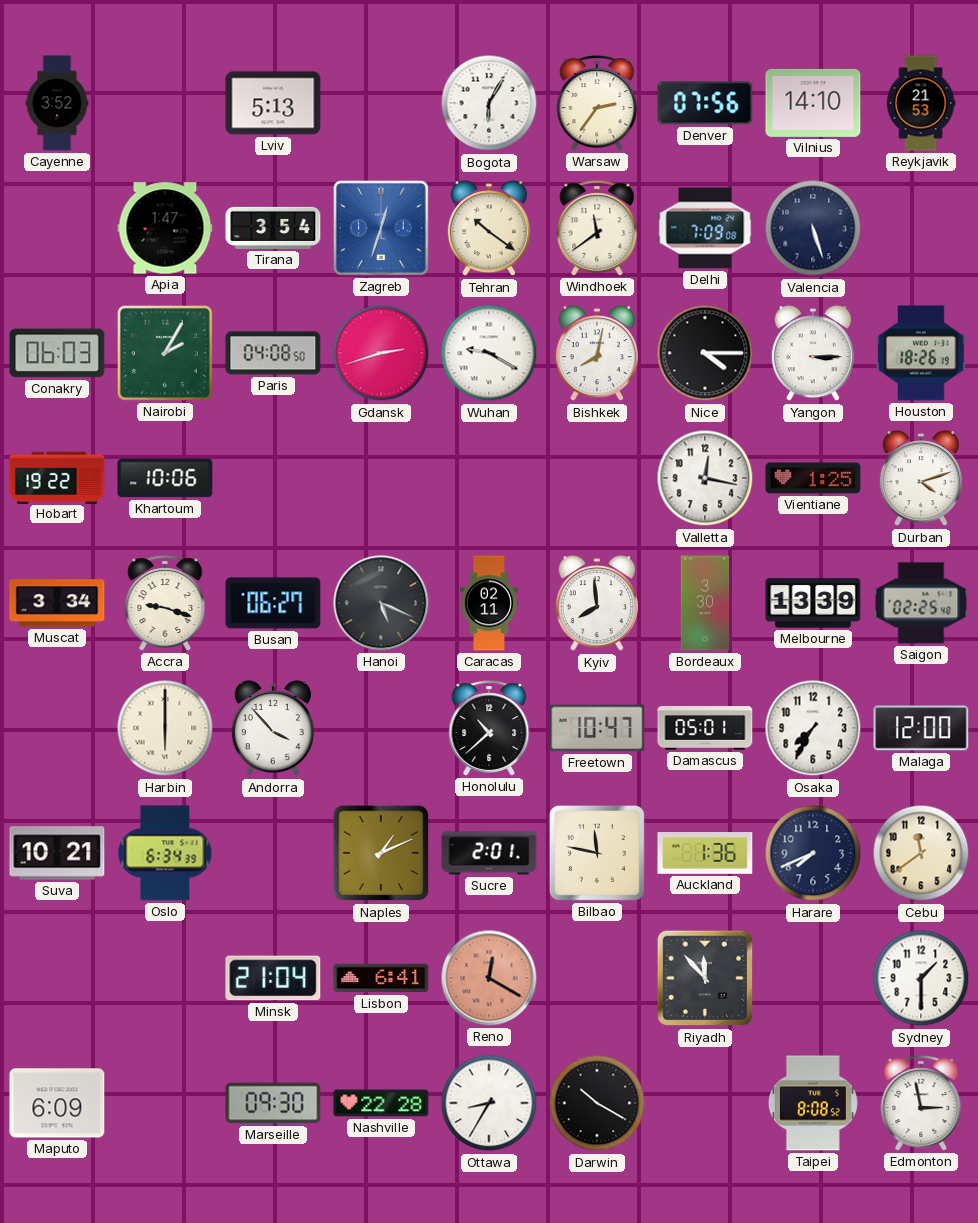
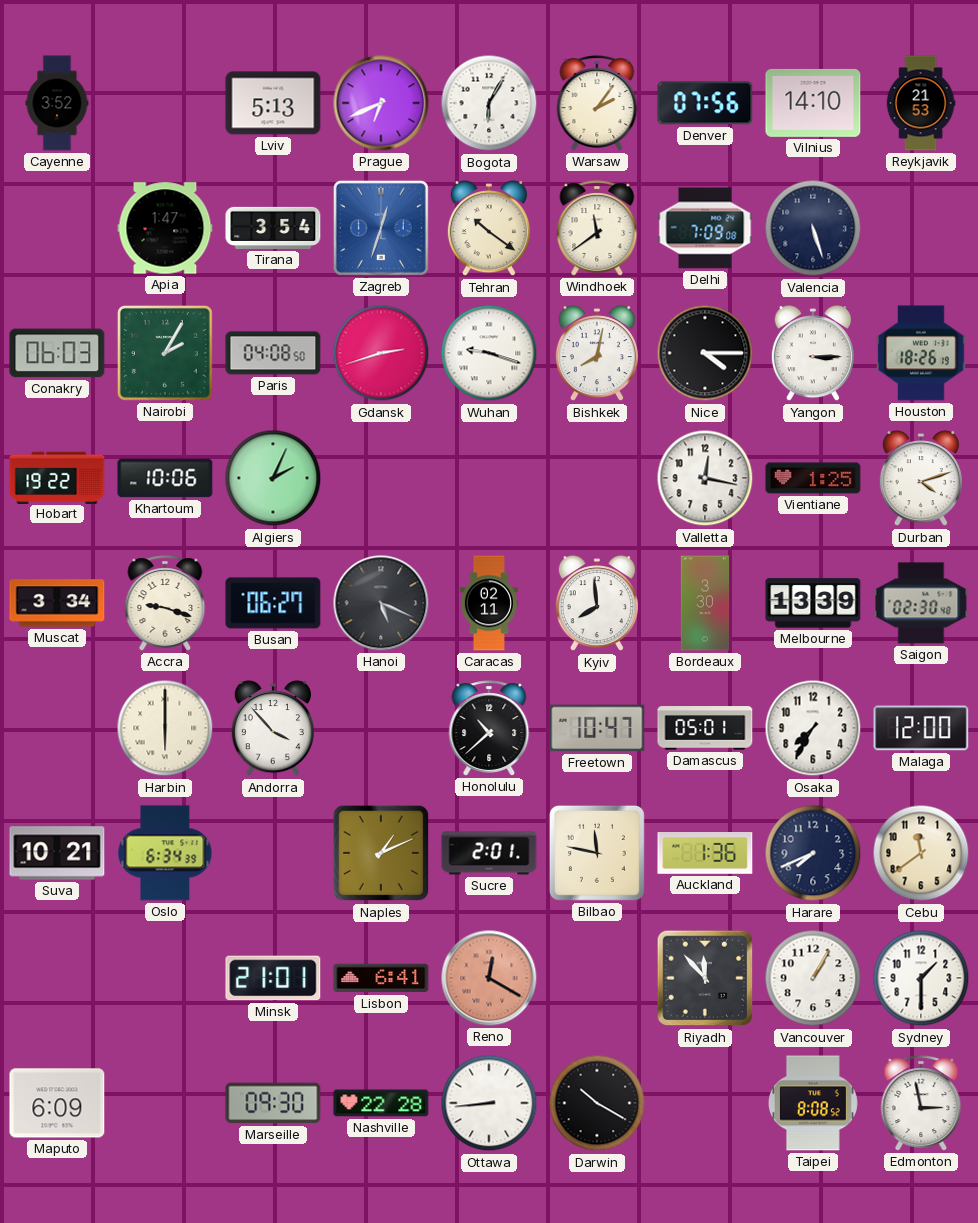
Prague: none -> 6:41 (381, 103)
Warsaw: 2:36 -> 2:06 (597, 103)
Wuhan: 9:20 -> 9:18 (489, 353)
Algiers: none -> 2:04 (273, 478)
Saigon: 02:25 -> 02:30 (921, 603)
Minsk: 21:04 -> 21:01 (273, 978)
Vancouver: none -> 1:05 (813, 978)
Ottawa: 8:35 -> 8:44 (489, 1103)
